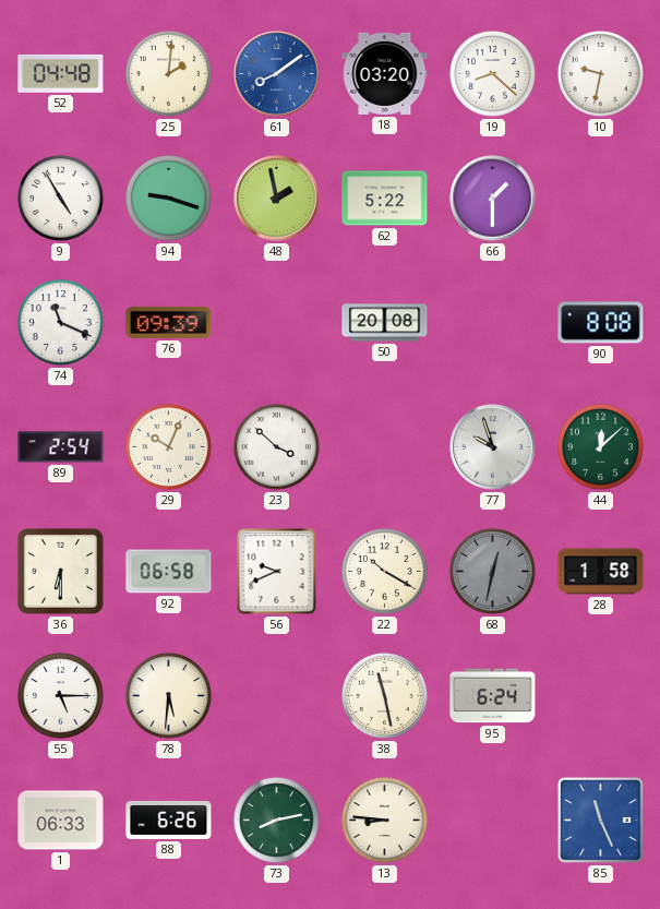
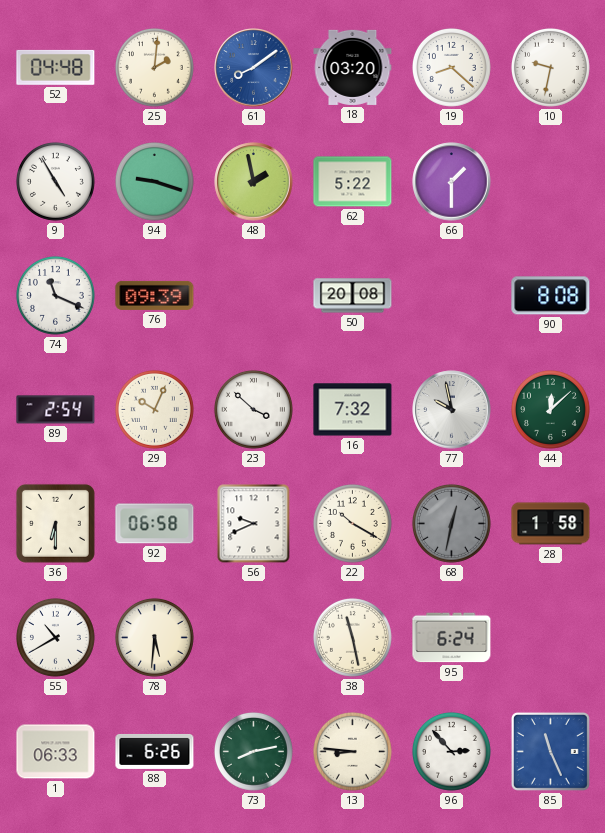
16: none -> 7:32 (353, 410)
77: 9:57 -> 9:58 (452, 410)
55: 5:15 -> 10:40 (55, 637)
96: none -> 2:53 (451, 751)
